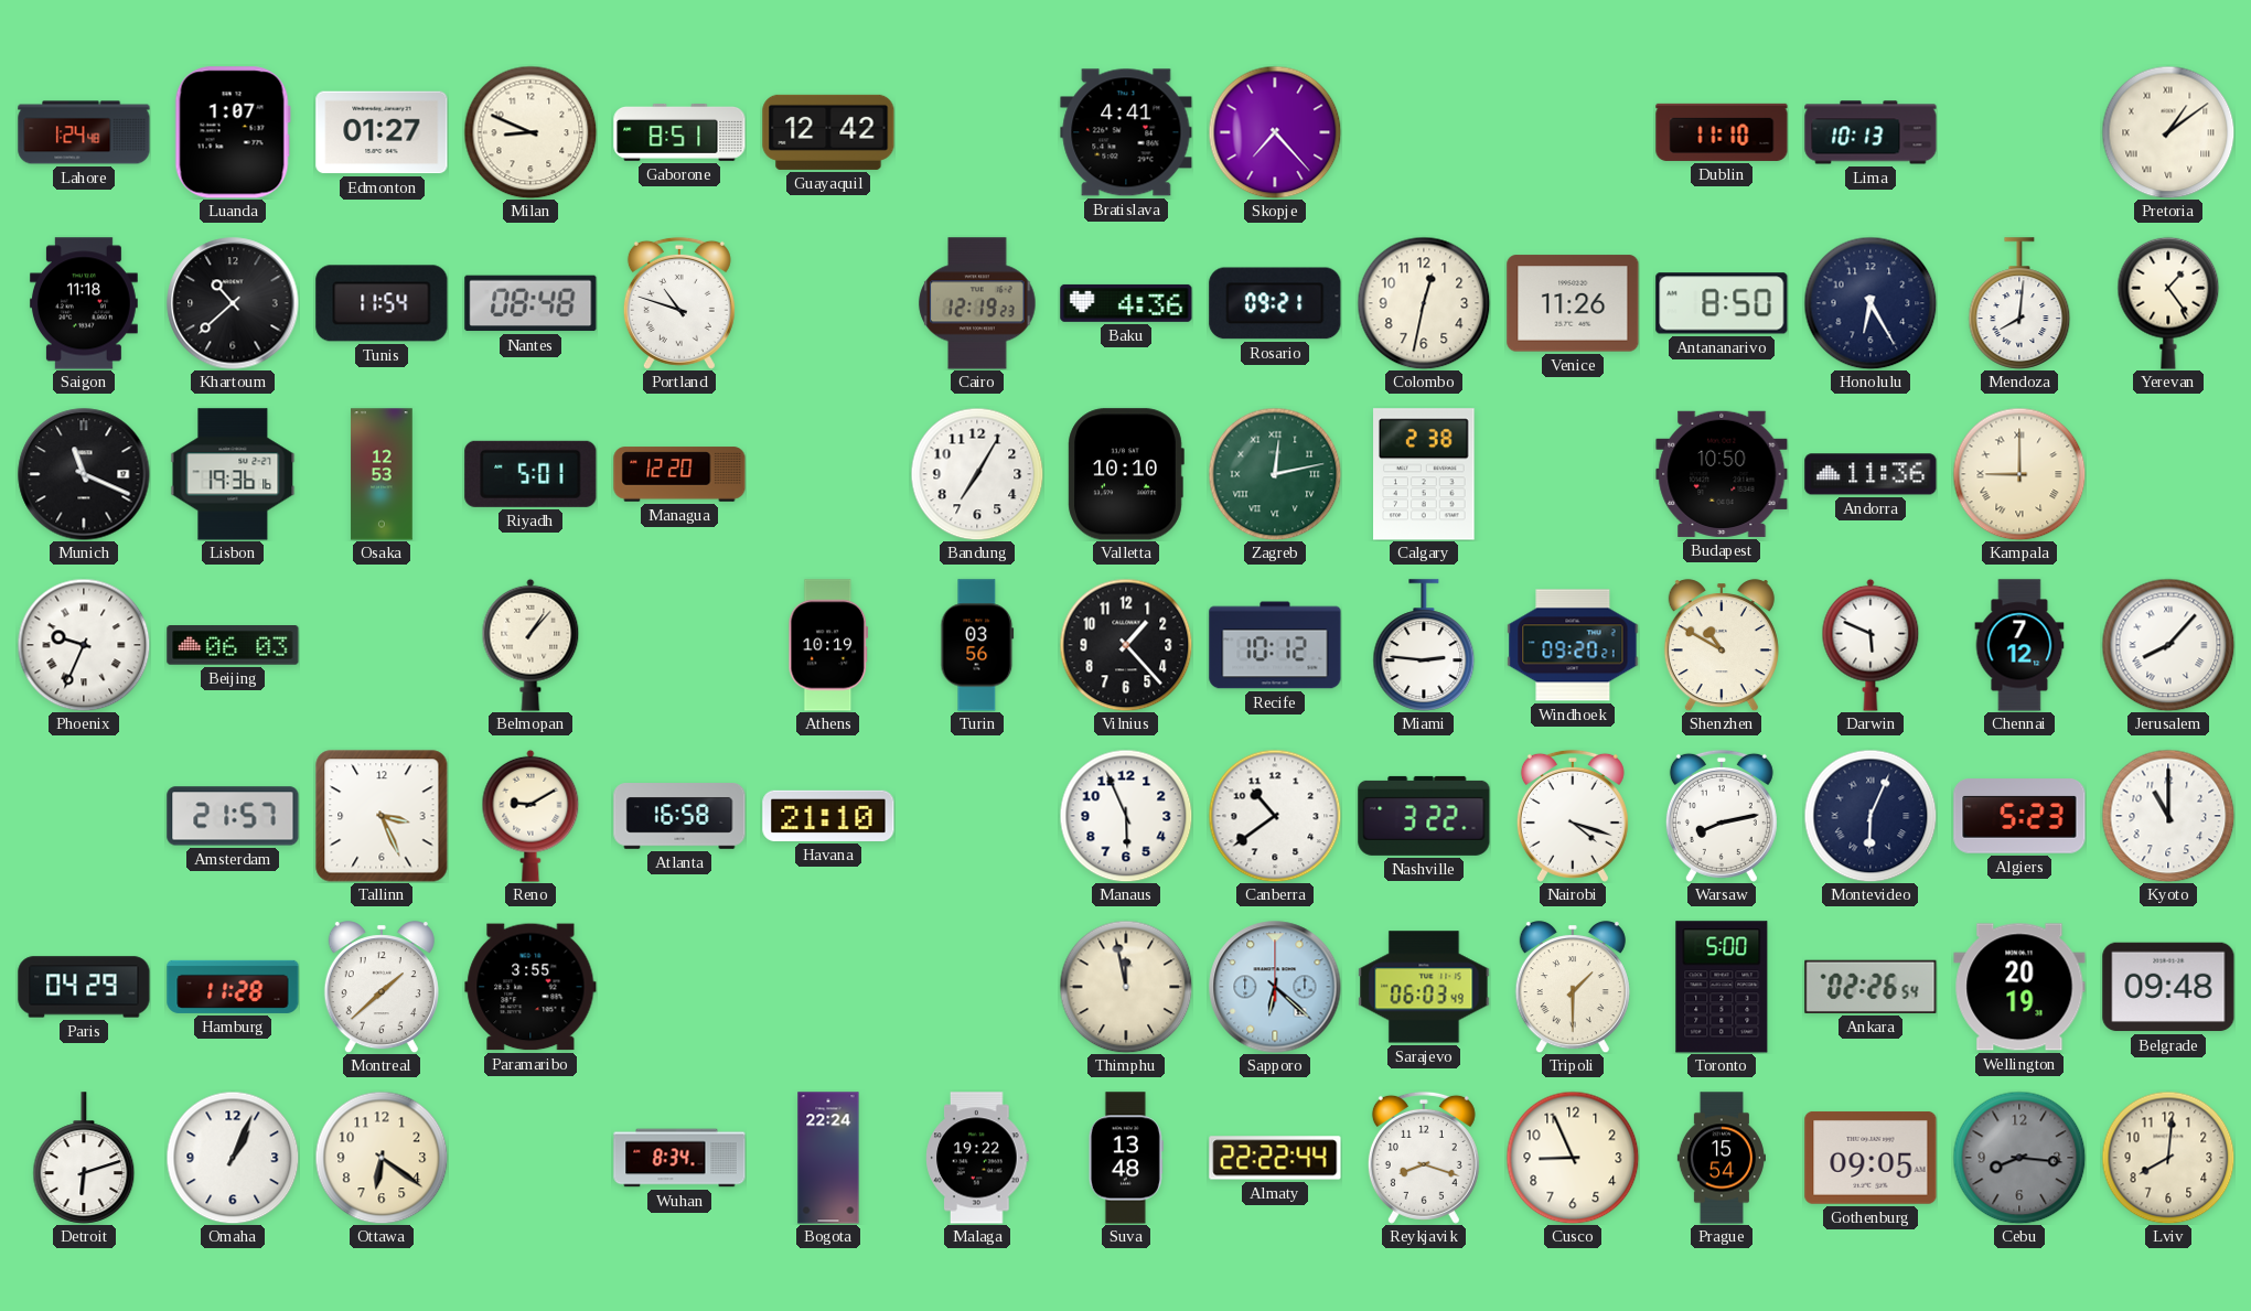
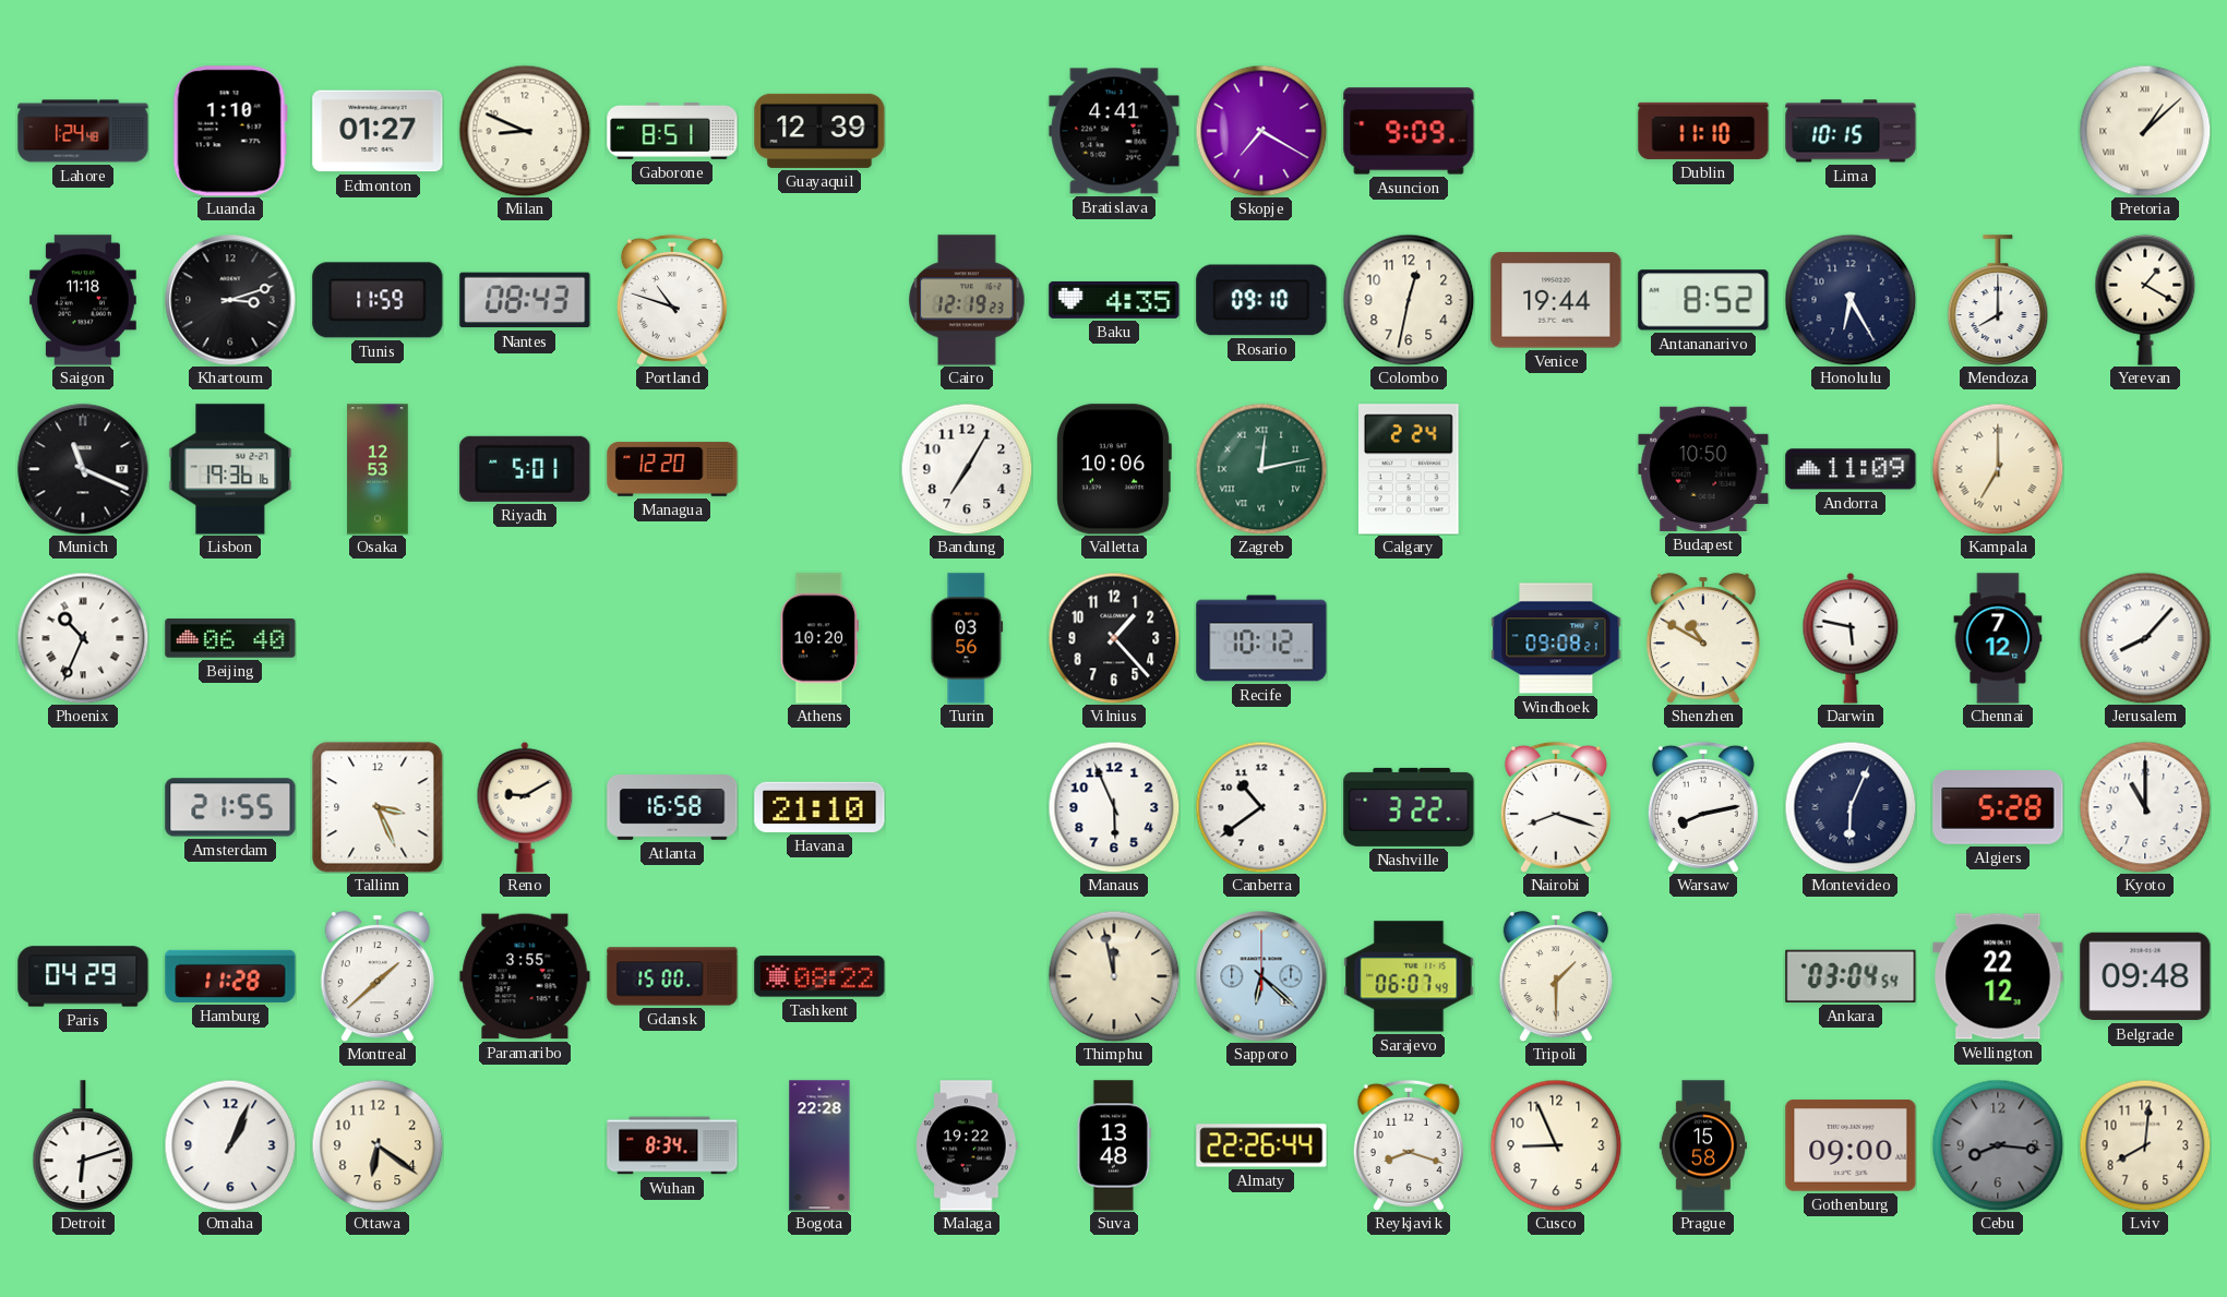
Luanda: 1:07 -> 1:10 (230, 131)
Guayaquil: 12:42 -> 12:39 (819, 131)
Skopje: 7:23 -> 7:20 (1261, 131)
Asuncion: none -> 9:09 (1409, 131)
Lima: 10:13 -> 10:15 (1851, 131)
Pretoria: 1:09 -> 1:08 (2145, 131)
Khartoum: 10:38 -> 3:12 (230, 300)
Tunis: 11:54 -> 11:59 (378, 300)
Nantes: 08:48 -> 08:43 (525, 300)
Baku: 4:36 -> 4:35 (1114, 300)
Rosario: 09:21 -> 09:10 (1261, 300)
Venice: 11:26 -> 19:44 (1556, 300)
Antananarivo: 8:50 -> 8:52 (1703, 300)
Mendoza: 8:01 -> 8:00 (1998, 300)
Yerevan: 1:24 -> 1:20 (2145, 300)
Valletta: 10:10 -> 10:06 (1114, 469)
Calgary: 2:38 -> 2:24 (1409, 469)
Andorra: 11:36 -> 11:09 (1851, 469)
Kampala: 9:00 -> 7:00 (1998, 469)
Phoenix: 9:34 -> 10:34 (83, 638)
Beijing: 06:03 -> 06:40 (230, 638)
Belmopan: 1:07 -> none (530, 645)
Athens: 10:19 -> 10:20 (819, 638)
Miami: 2:46 -> none (1424, 645)
Windhoek: 09:20 -> 09:08 (1556, 638)
Darwin: 5:49 -> 5:47 (1851, 638)
Amsterdam: 21:57 -> 21:55 (230, 807)
Nairobi: 4:18 -> 8:18 (1556, 807)
Algiers: 5:23 -> 5:28 (1998, 807)
Gdansk: none -> 15:00 (672, 976)
Tashkent: none -> 08:22 (819, 976)
Sarajevo: 06:03 -> 06:07 (1409, 976)
Toronto: 5:00 -> none (1722, 987)
Ankara: 02:26 -> 03:04 (1851, 976)
Wellington: 20:19 -> 22:12 (1998, 976)
Bogota: 22:24 -> 22:28 (819, 1145)
Almaty: 22:22 -> 22:26 (1261, 1145)
Prague: 15:54 -> 15:58 (1703, 1145)
Gothenburg: 09:05 -> 09:00 (1851, 1145)
